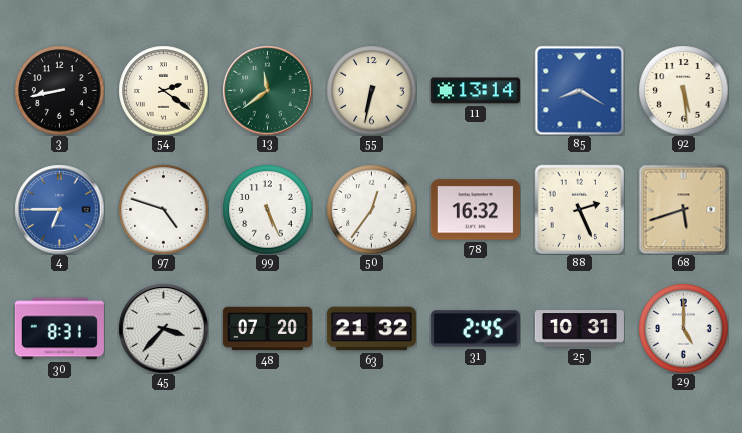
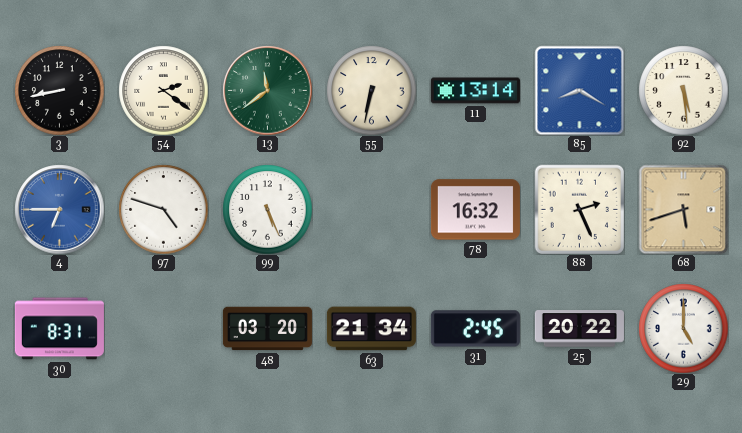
50: 12:36 -> none (371, 209)
45: 3:37 -> none (163, 328)
48: 07:20 -> 03:20 (267, 329)
63: 21:32 -> 21:34 (371, 329)
25: 10:31 -> 20:22 (579, 329)
